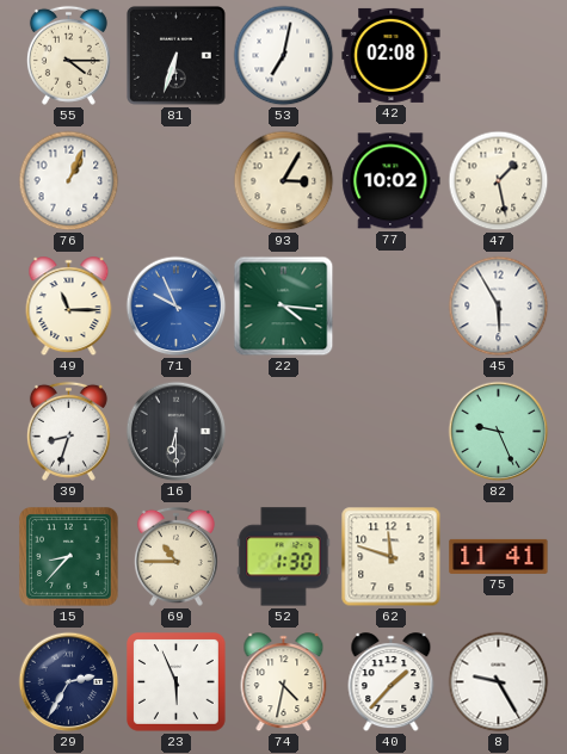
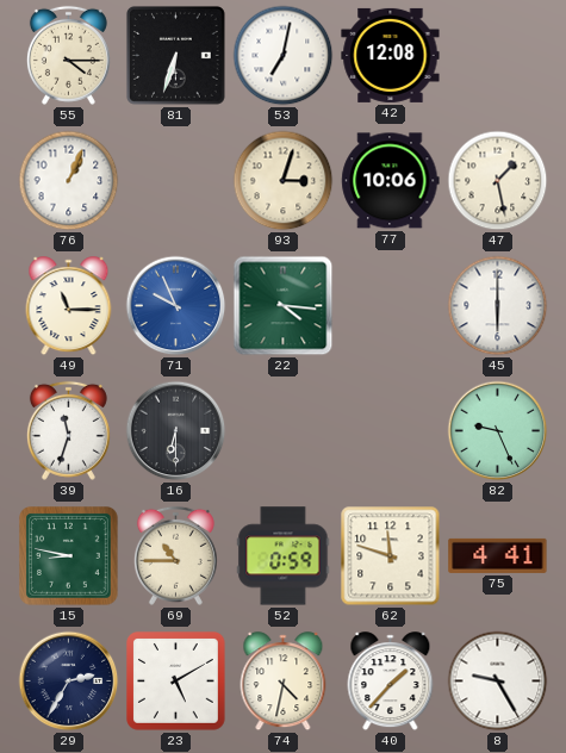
42: 02:08 -> 12:08 (391, 55)
93: 3:05 -> 3:03 (284, 181)
77: 10:02 -> 10:06 (391, 181)
45: 5:55 -> 6:00 (498, 306)
39: 8:33 -> 11:33 (68, 430)
15: 8:37 -> 8:47 (69, 556)
52: 1:30 -> 0:59 (284, 556)
75: 11:41 -> 4:41 (498, 555)
23: 5:56 -> 5:10 (176, 682)
